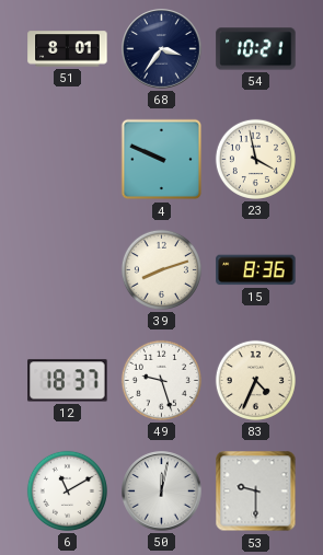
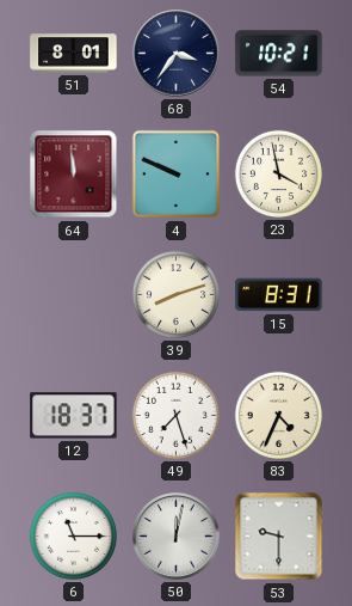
64: none -> 11:59 (74, 175)
15: 8:36 -> 8:31 (279, 295)
49: 9:27 -> 7:27 (175, 415)
6: 11:10 -> 11:15 (73, 535)
